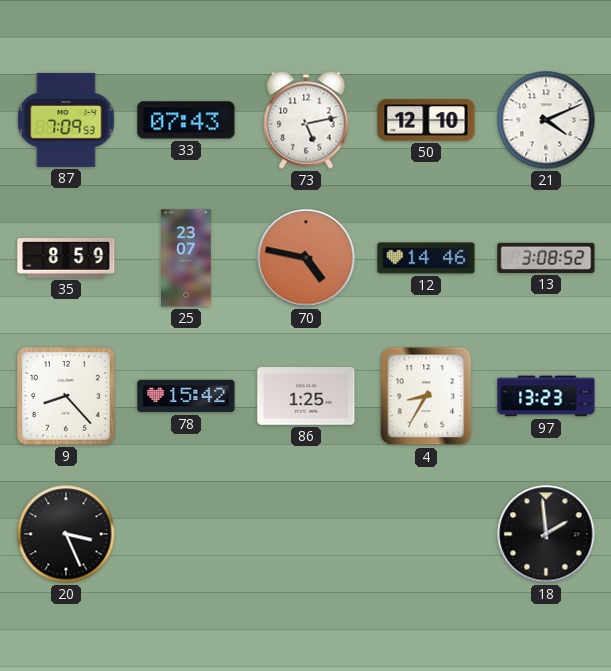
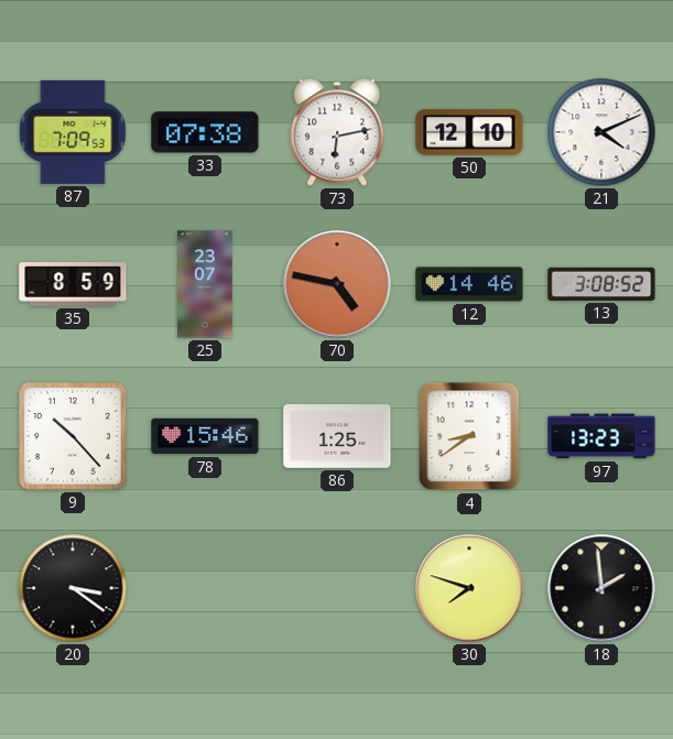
33: 07:43 -> 07:38 (205, 132)
73: 5:13 -> 6:13 (337, 132)
9: 8:23 -> 10:23 (74, 437)
78: 15:42 -> 15:46 (205, 436)
4: 8:35 -> 8:39 (469, 436)
20: 3:26 -> 3:21 (73, 588)
30: none -> 7:48 (469, 588)
